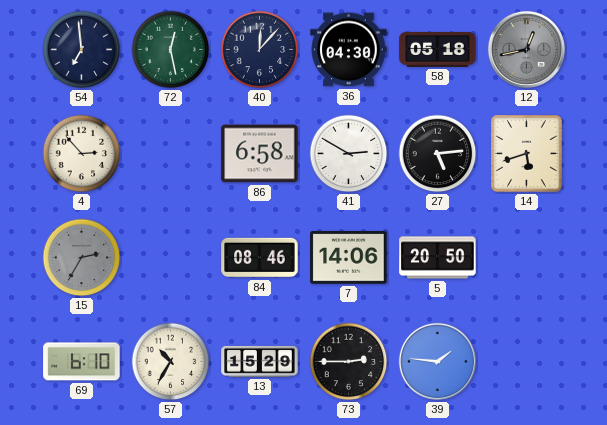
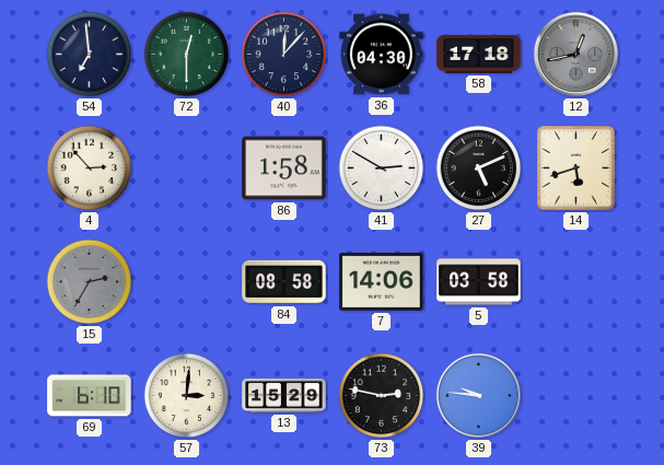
72: 12:28 -> 12:30 (187, 55)
58: 05:18 -> 17:18 (479, 54)
86: 6:58 -> 1:58 (284, 168)
27: 5:14 -> 5:11 (479, 168)
84: 08:46 -> 08:58 (284, 282)
5: 20:50 -> 03:58 (479, 282)
57: 10:35 -> 3:01 (187, 396)
73: 2:45 -> 2:47 (382, 396)
39: 1:46 -> 9:46 (478, 395)
